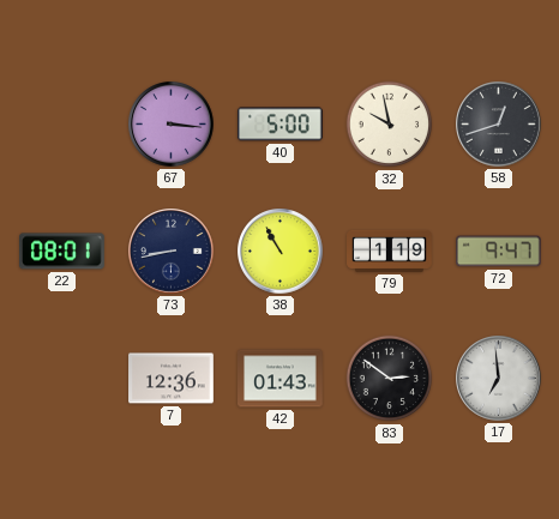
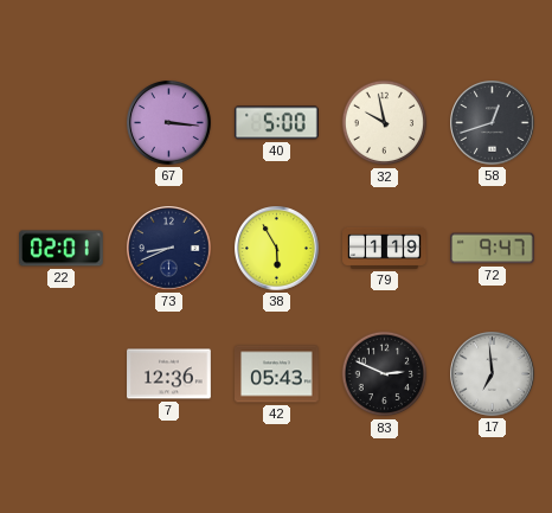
22: 08:01 -> 02:01 (62, 249)
73: 8:43 -> 8:41 (169, 249)
38: 10:55 -> 5:55 (277, 249)
42: 01:43 -> 05:43 (277, 374)
83: 2:51 -> 2:49 (385, 374)
